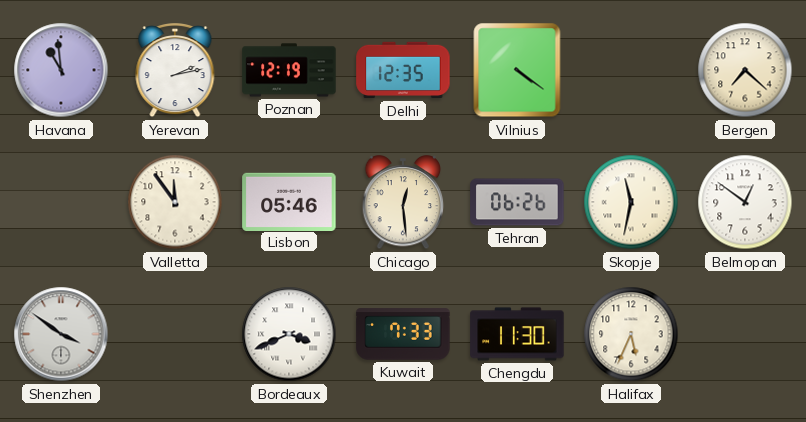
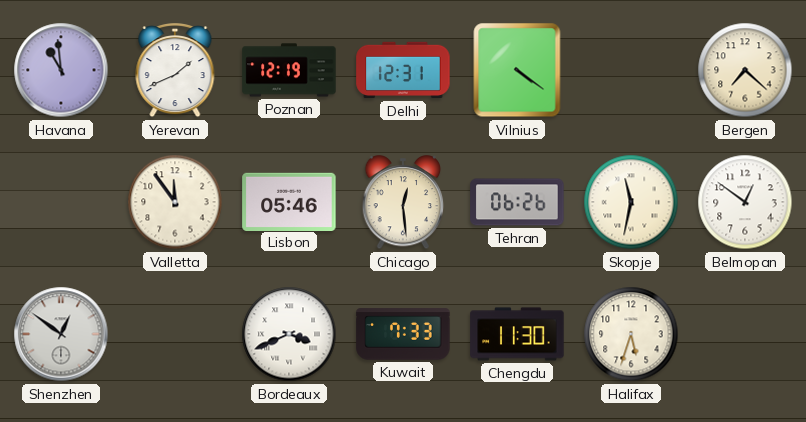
Yerevan: 2:13 -> 1:41 (175, 71)
Delhi: 12:35 -> 12:31 (403, 70)
Shenzhen: 3:51 -> 12:51 (61, 334)
Halifax: 5:34 -> 5:33 (631, 334)
